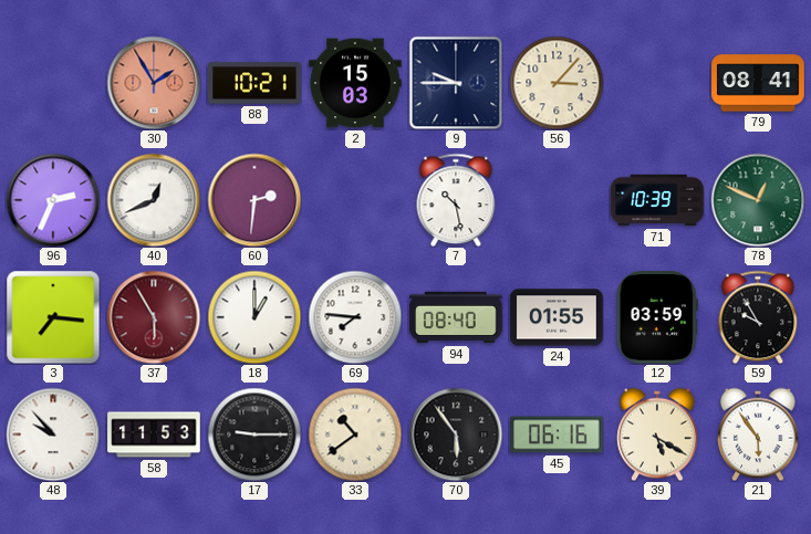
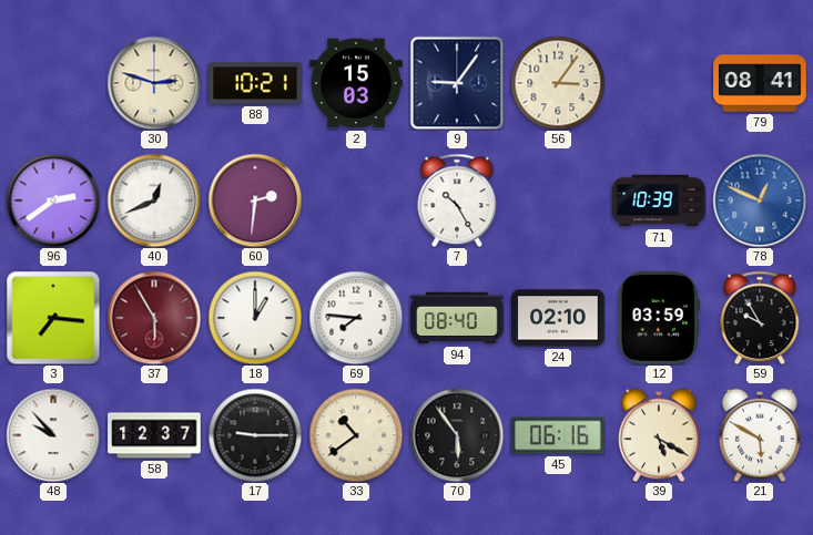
30: 1:55 -> 2:48 (154, 83)
30 dial: salmon -> cream (154, 83)
9: 9:45 -> 9:06 (457, 83)
56: 3:07 -> 3:06 (558, 83)
96: 2:34 -> 2:39 (53, 200)
7: 10:28 -> 10:25 (457, 200)
78 dial: green -> blue (760, 200)
24: 01:55 -> 02:10 (558, 318)
58: 11:53 -> 12:37 (154, 435)
21: 5:54 -> 5:50 (760, 435)
